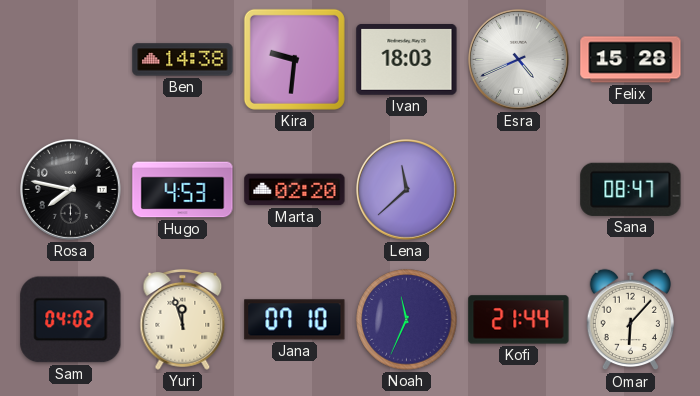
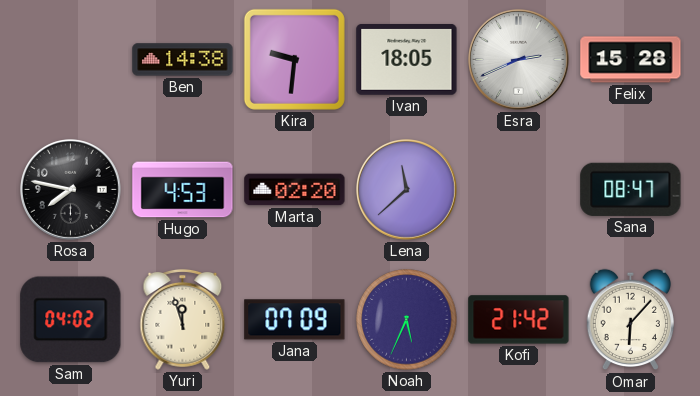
Ivan: 18:03 -> 18:05 (407, 59)
Esra: 4:41 -> 2:41 (519, 60)
Jana: 07:10 -> 07:09 (295, 320)
Noah: 11:34 -> 5:34 (407, 320)
Kofi: 21:44 -> 21:42 (519, 320)
